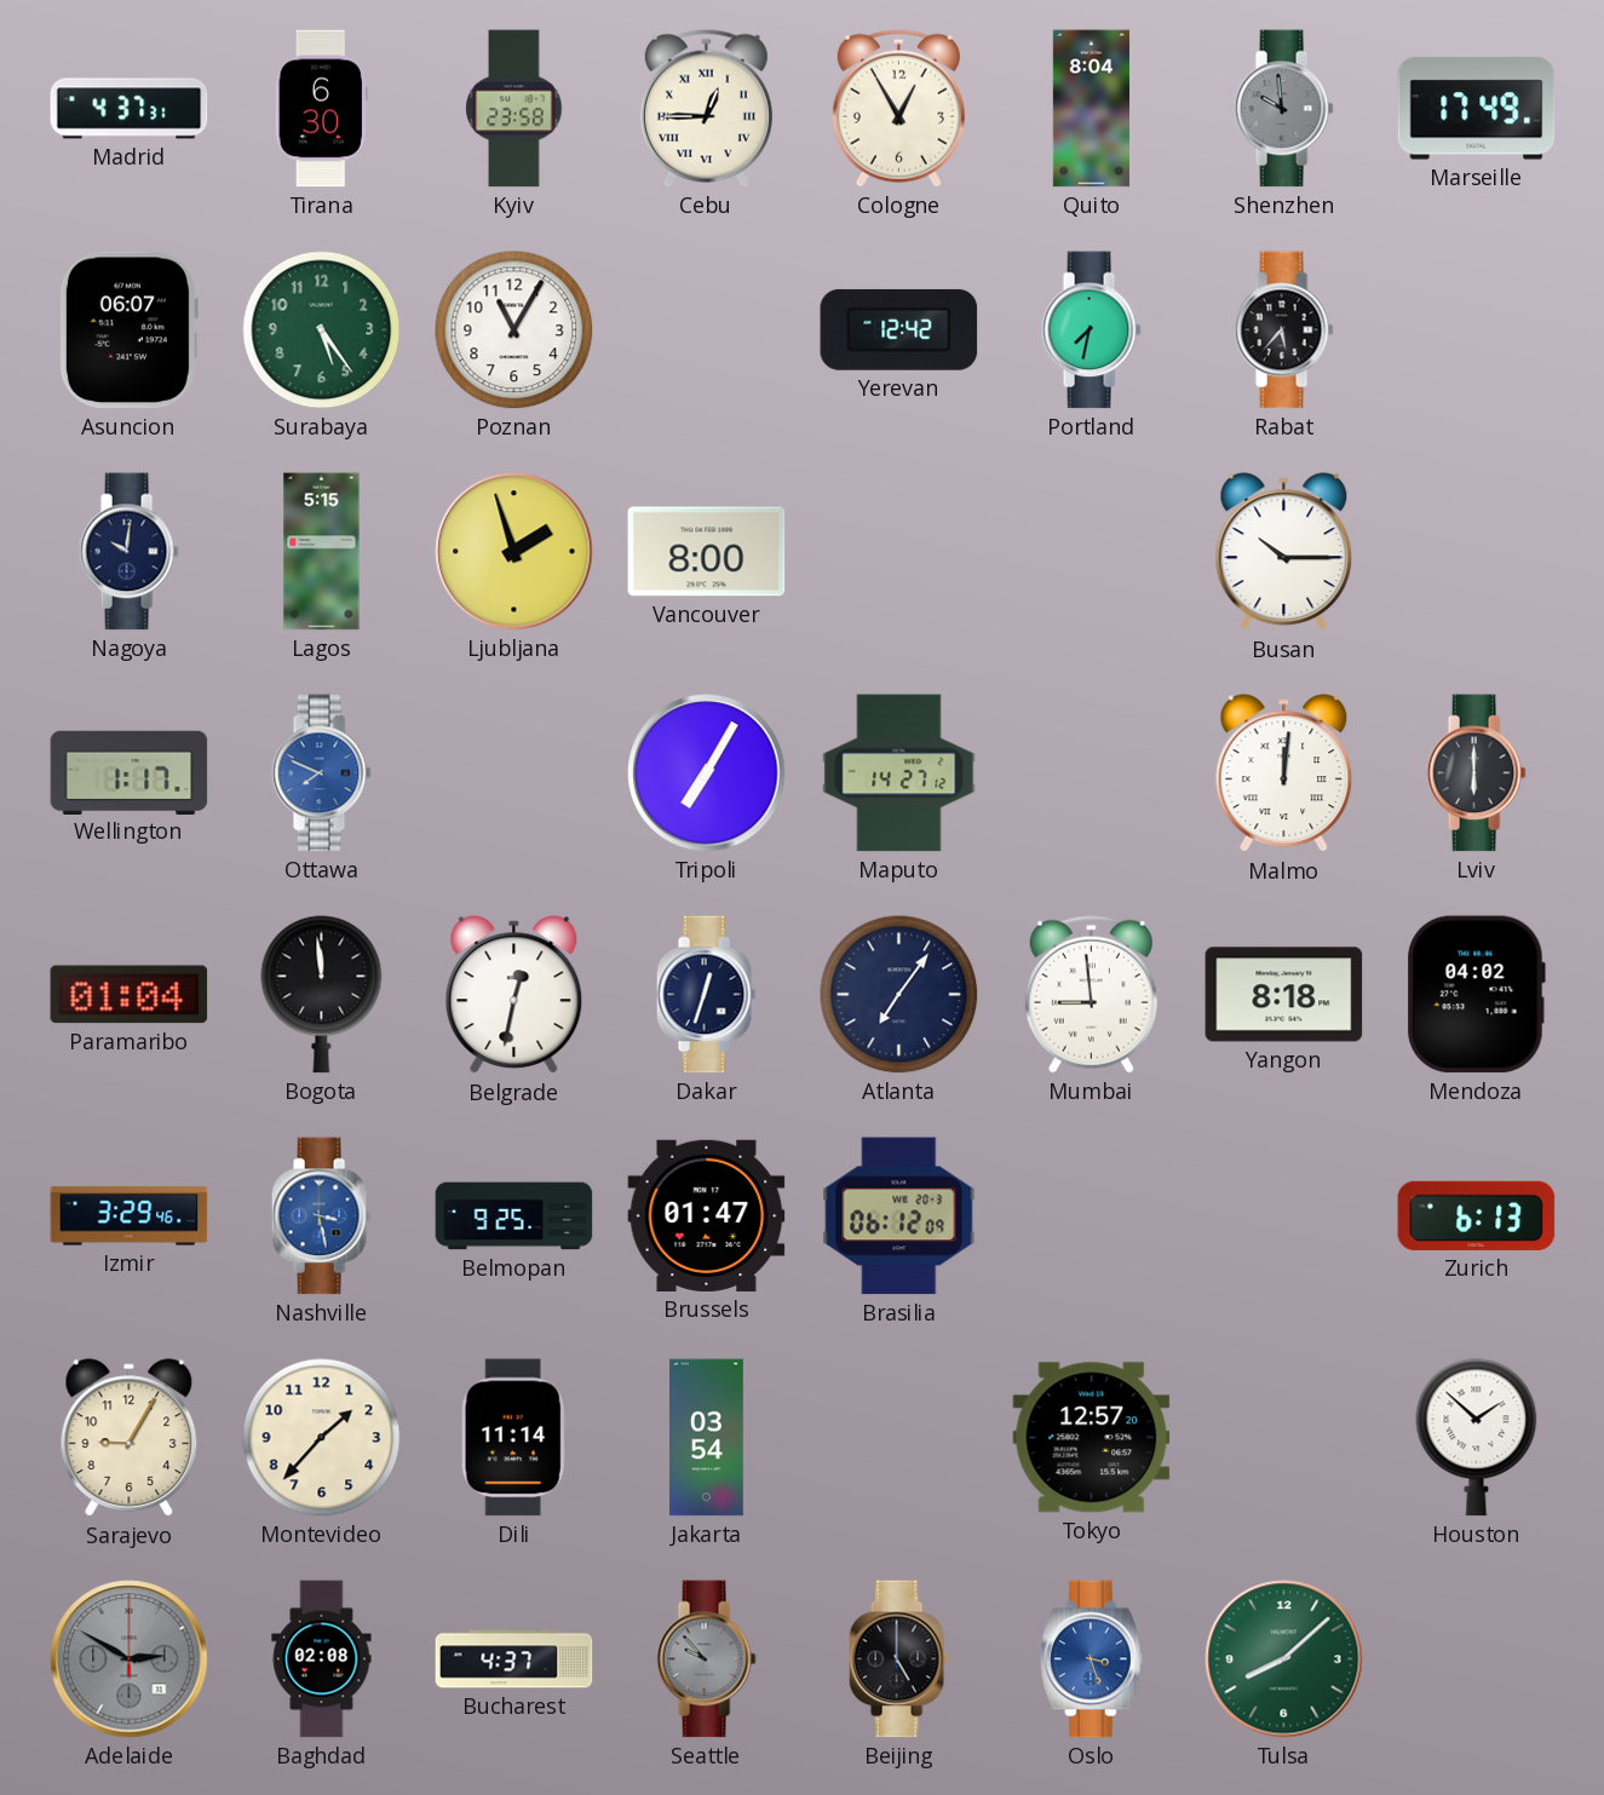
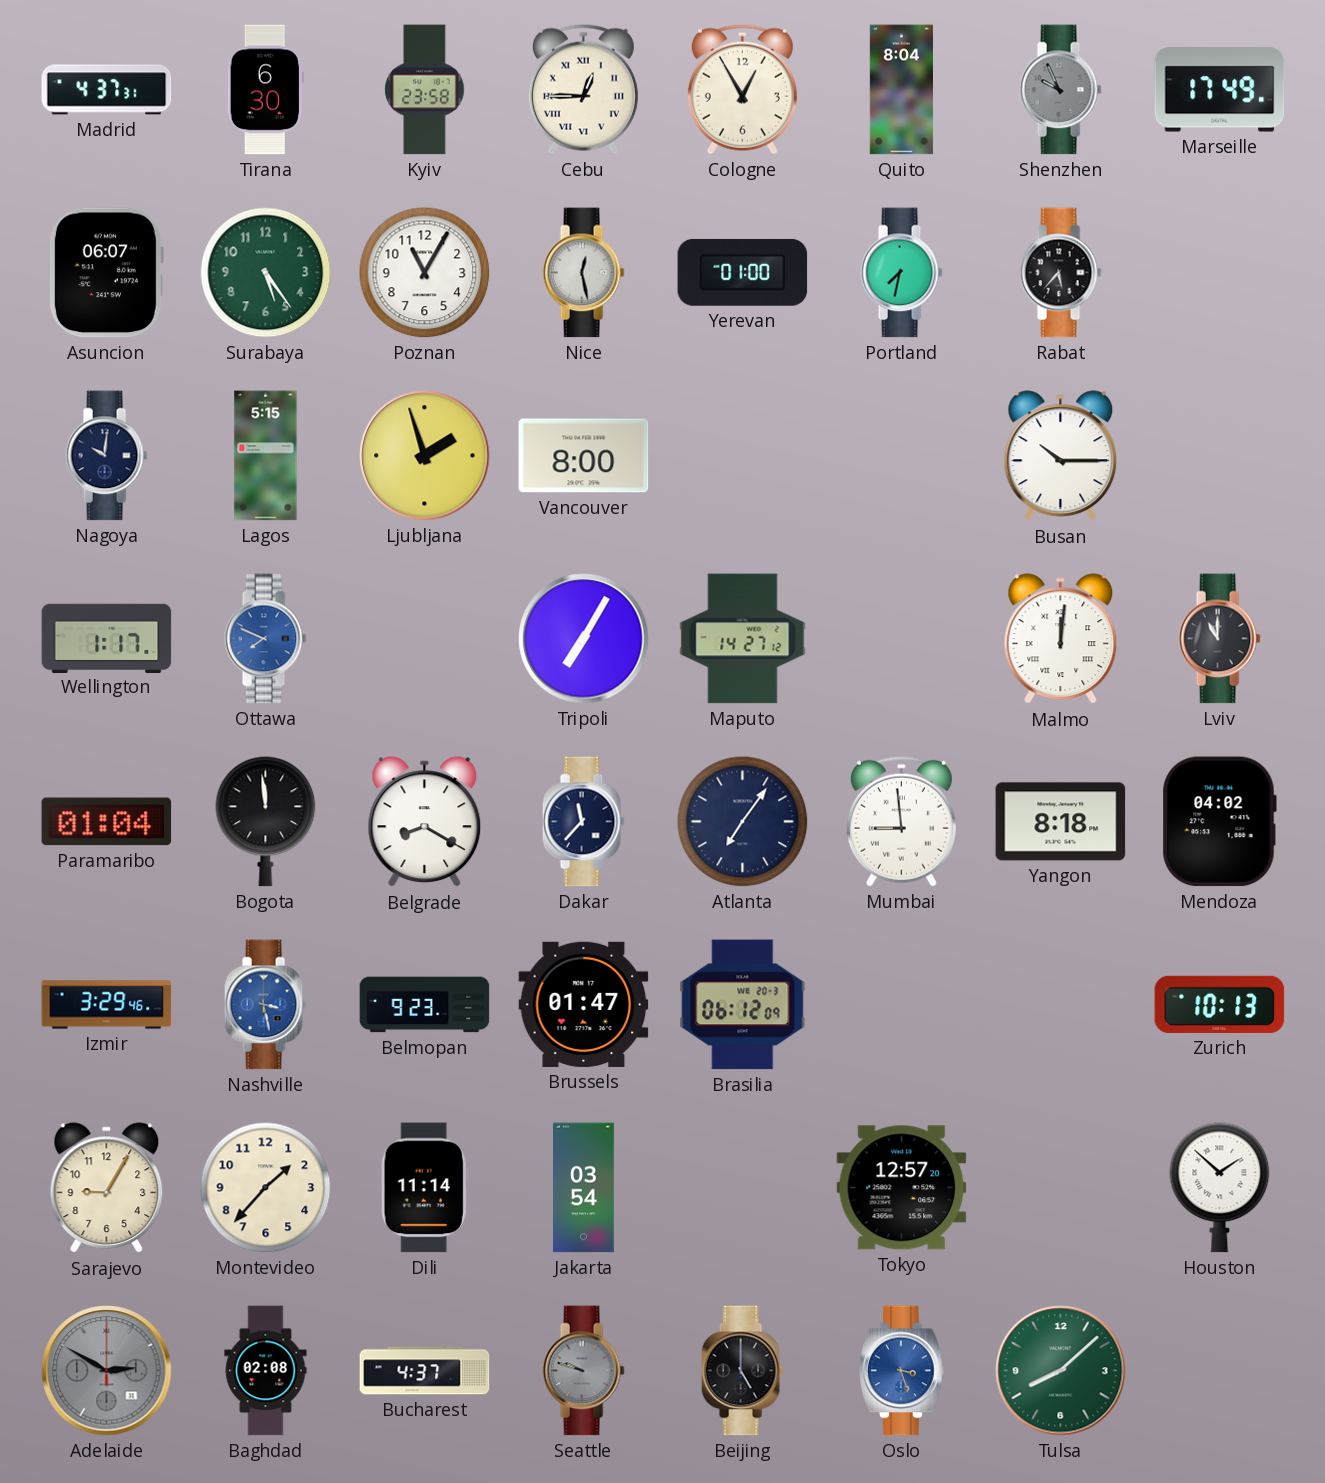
Shenzhen: 9:59 -> 9:56 (1060, 90)
Nice: none -> 12:28 (583, 273)
Yerevan: 12:42 -> 01:00 (743, 272)
Lviv: 6:00 -> 11:00 (1219, 639)
Belgrade: 12:32 -> 8:20 (425, 822)
Dakar: 12:33 -> 11:37 (583, 822)
Belmopan: 9:25 -> 9:23 (425, 1005)
Zurich: 6:13 -> 10:13 (1220, 1004)
Seattle: 9:53 -> 9:48 (583, 1371)
